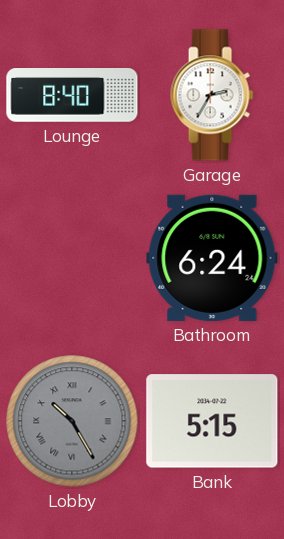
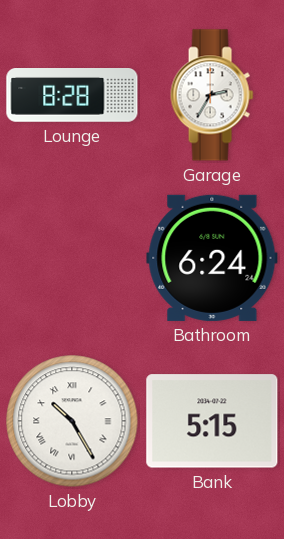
Lounge: 8:40 -> 8:28 (72, 95)
Lobby dial: grey -> white (72, 421)
